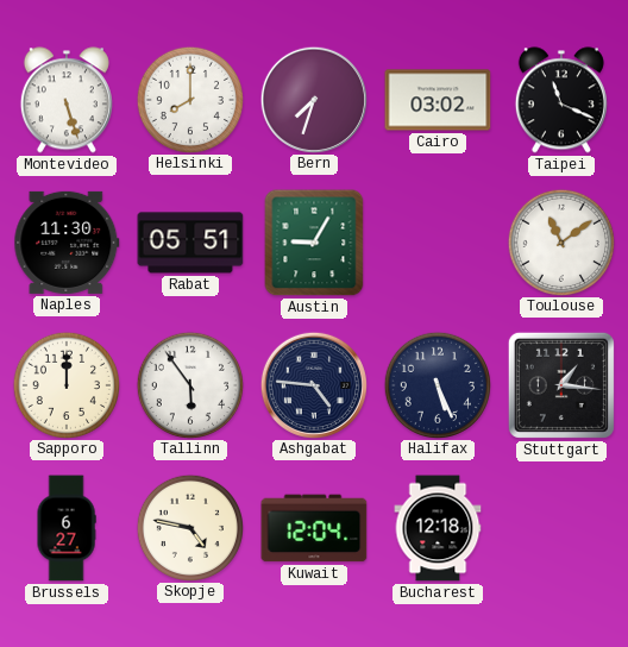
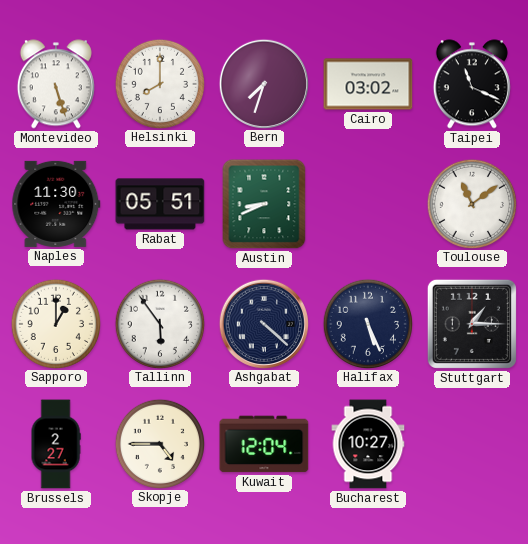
Austin: 9:05 -> 8:41 (264, 204)
Sapporo: 12:00 -> 1:00 (55, 323)
Ashgabat: 4:46 -> 4:22 (263, 323)
Stuttgart: 1:16 -> 1:15 (472, 324)
Brussels: 6:27 -> 2:27 (56, 444)
Skopje: 4:47 -> 4:45 (159, 443)
Bucharest: 12:18 -> 10:27 (368, 444)
